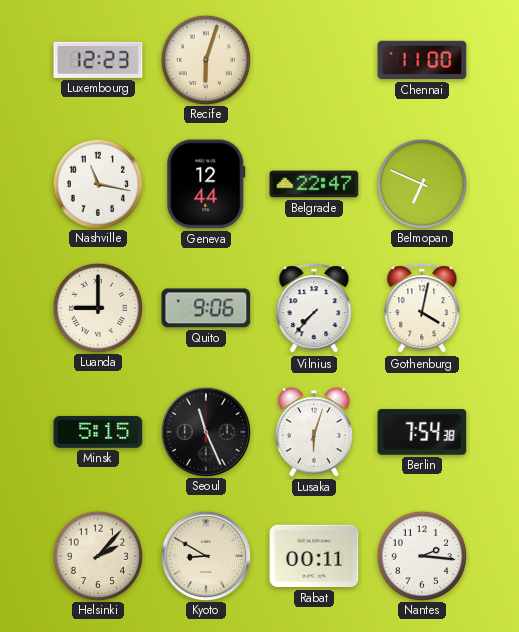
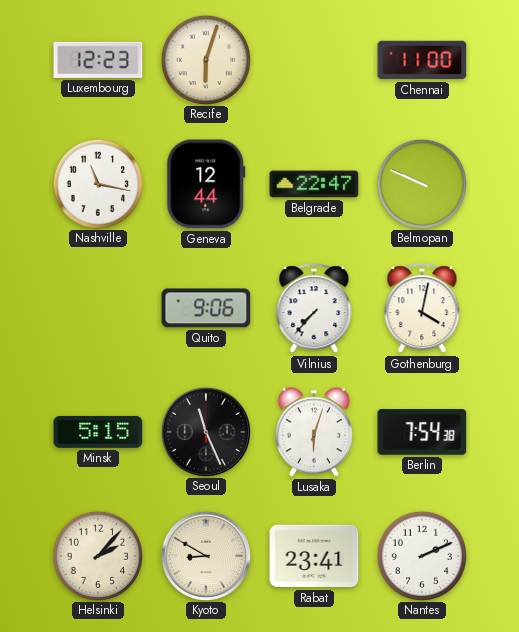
Belmopan: 6:49 -> 9:49 (421, 183)
Luanda: 9:00 -> none (97, 307)
Rabat: 00:11 -> 23:41 (314, 556)
Nantes: 2:16 -> 2:11 (421, 555)
